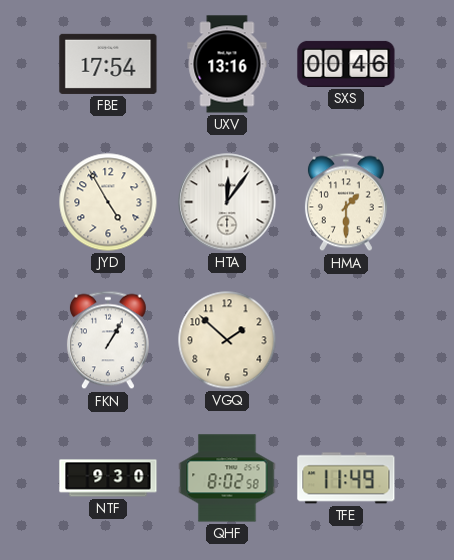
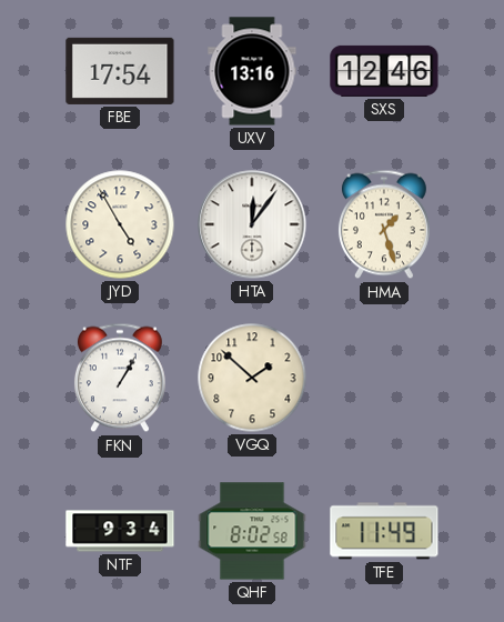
SXS: 00:46 -> 12:46 (384, 71)
HMA: 1:30 -> 1:27 (384, 224)
NTF: 9:30 -> 9:34 (120, 531)
